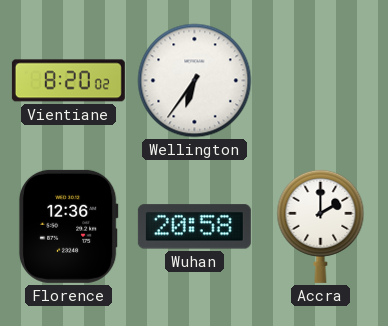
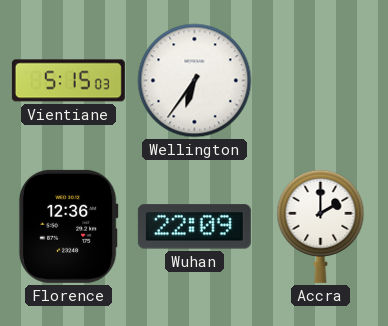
Vientiane: 8:20 -> 5:15 (68, 81)
Wuhan: 20:58 -> 22:09 (194, 227)
